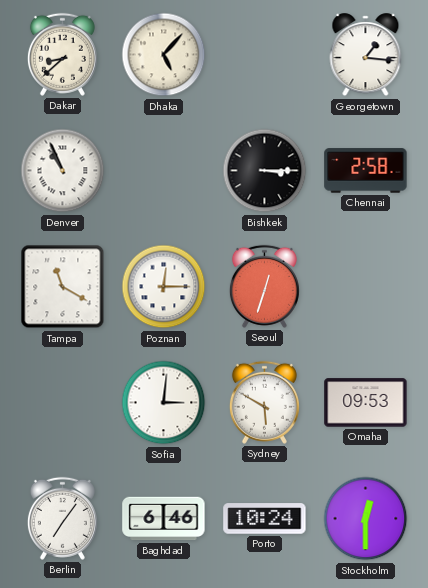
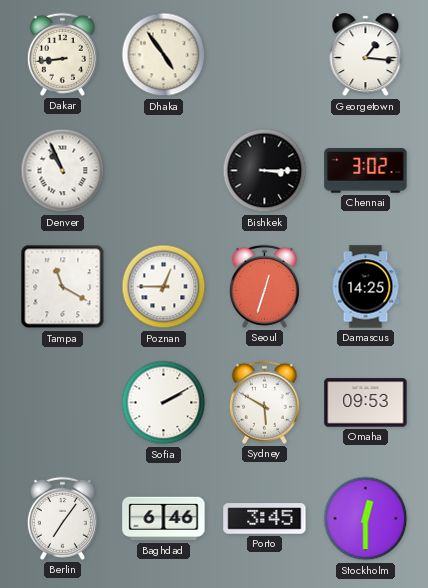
Dakar: 8:38 -> 8:44 (62, 54)
Dhaka: 5:07 -> 4:54 (164, 55)
Chennai: 2:58 -> 3:02 (366, 171)
Poznan: 12:15 -> 12:45 (164, 287)
Damascus: none -> 14:25 (366, 287)
Sofia: 3:01 -> 2:10 (164, 403)
Porto: 10:24 -> 3:45 (265, 519)
